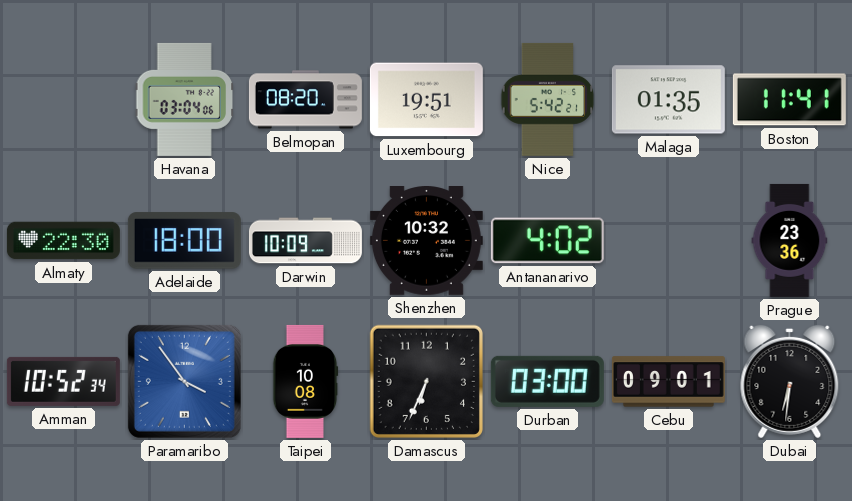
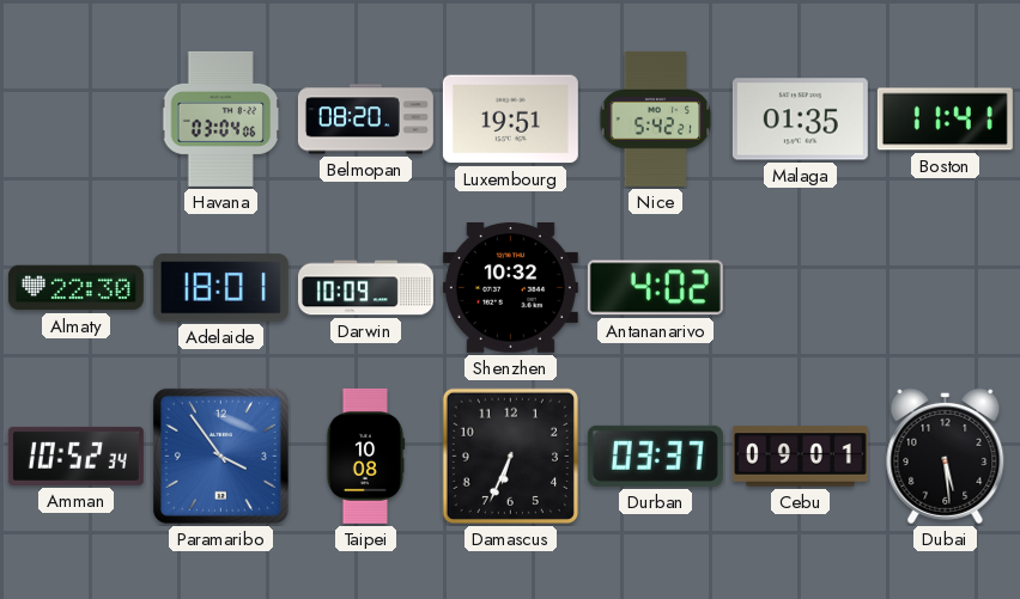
Adelaide: 18:00 -> 18:01 (220, 288)
Prague: 23:36 -> none (790, 240)
Durban: 03:00 -> 03:37 (655, 456)
Dubai: 6:31 -> 5:29 (946, 456)
